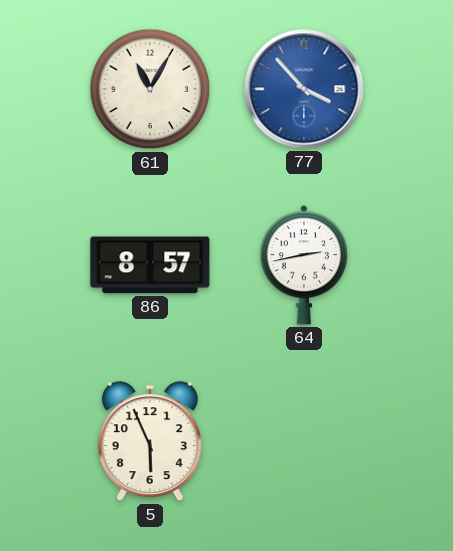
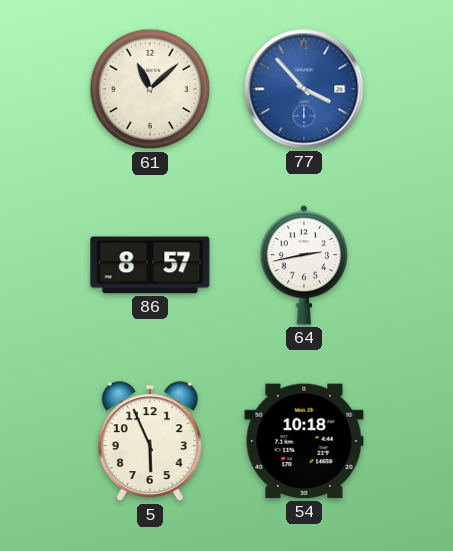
61: 11:05 -> 11:08 (150, 89)
54: none -> 10:18 (304, 441)
